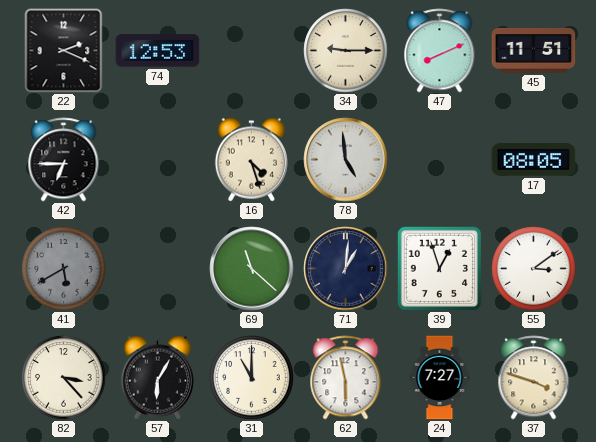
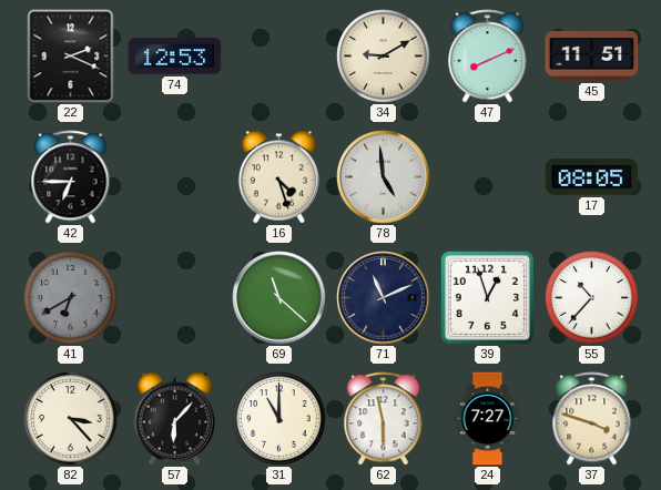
34: 9:15 -> 9:10 (384, 57)
41: 5:40 -> 6:40 (71, 298)
71: 1:01 -> 11:11 (384, 298)
55: 3:09 -> 10:37 (592, 298)
57: 6:05 -> 6:07 (174, 419)
